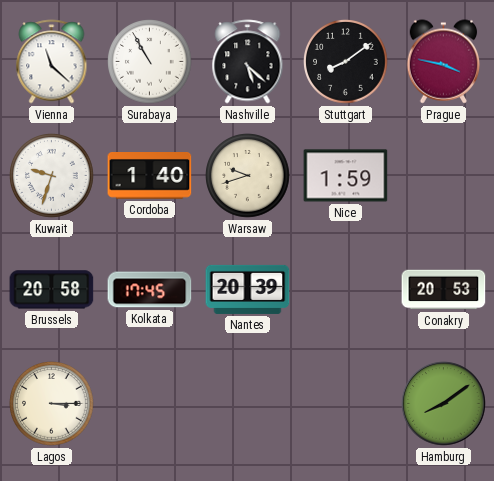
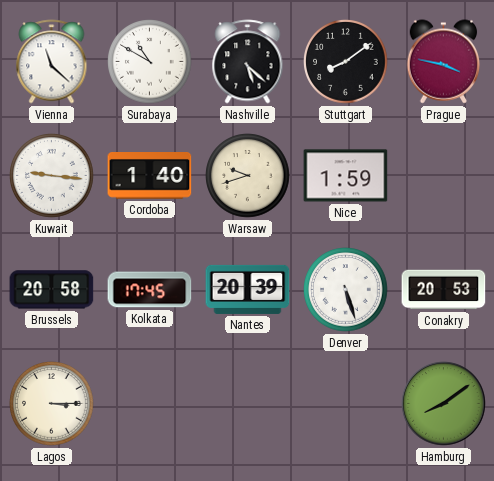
Surabaya: 10:55 -> 10:50 (150, 62)
Kuwait: 9:33 -> 9:16 (52, 176)
Denver: none -> 5:27 (346, 290)
